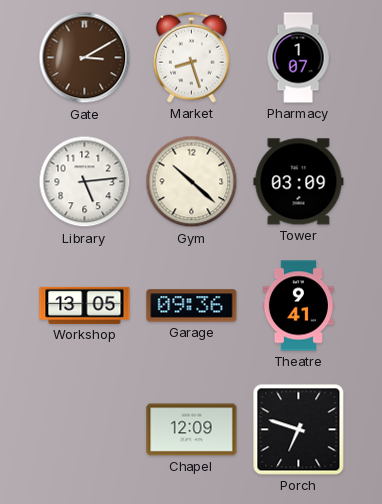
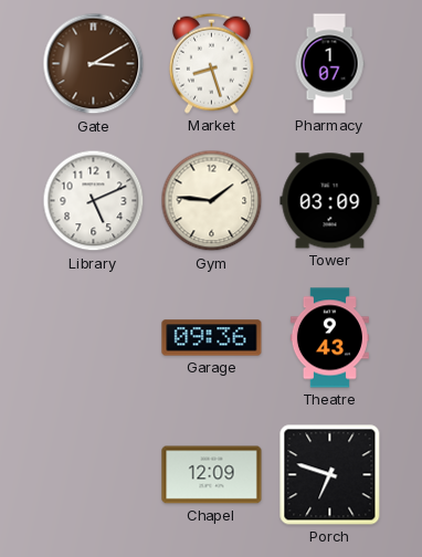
Library: 5:14 -> 5:11 (94, 201)
Gym: 10:22 -> 1:46 (212, 201)
Workshop: 13:05 -> none (85, 305)
Theatre: 9:41 -> 9:43 (329, 338)
